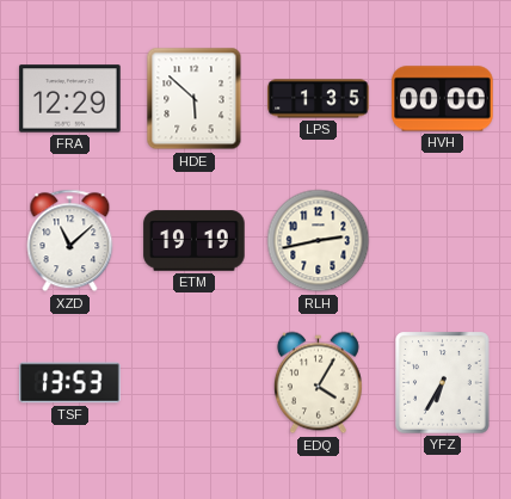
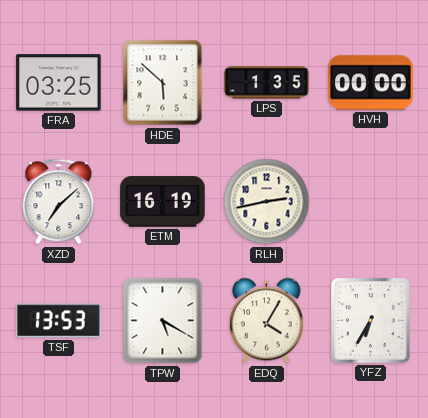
FRA: 12:29 -> 03:25 (59, 83)
XZD: 11:08 -> 7:08 (59, 202)
ETM: 19:19 -> 16:19 (163, 202)
TPW: none -> 5:20 (163, 321)
